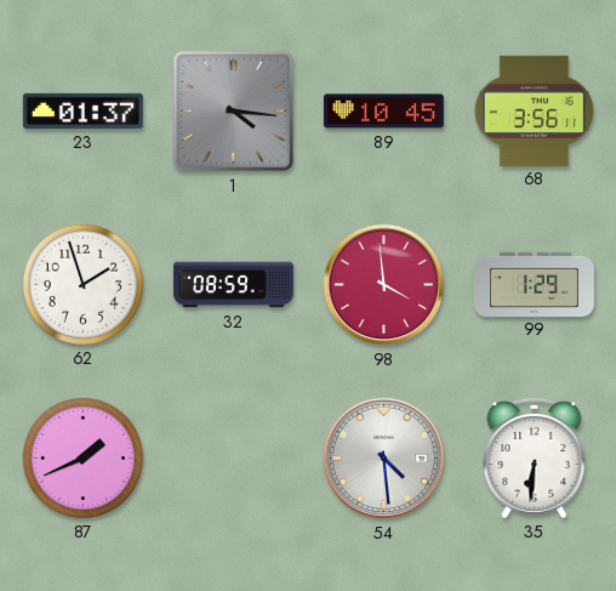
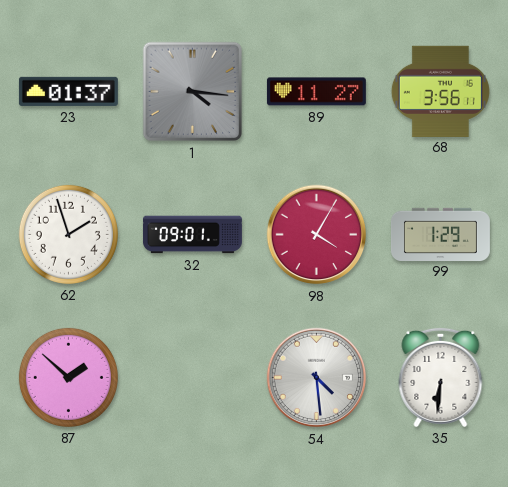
89: 10:45 -> 11:27 (316, 92)
32: 08:59 -> 09:01 (192, 235)
98: 3:59 -> 4:05 (317, 235)
87: 1:41 -> 1:52 (68, 377)
